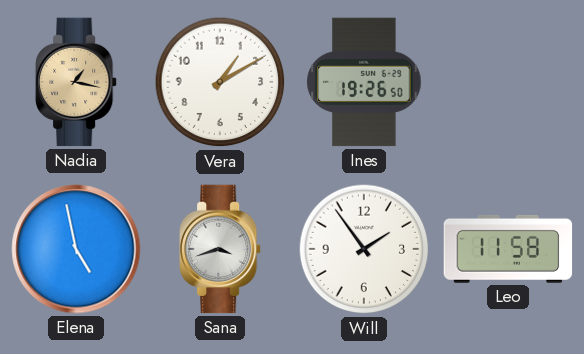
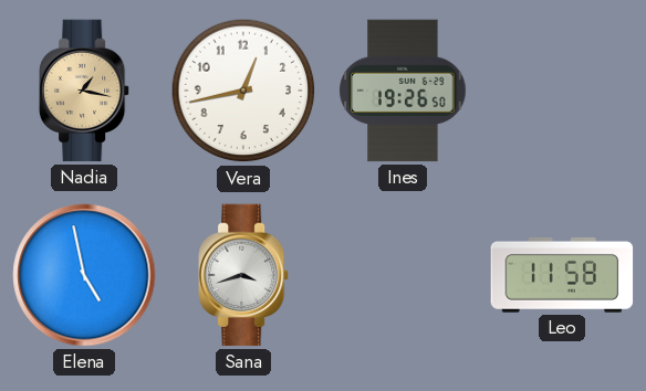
Vera: 1:10 -> 12:43 (243, 91)
Will: 1:54 -> none (364, 249)
